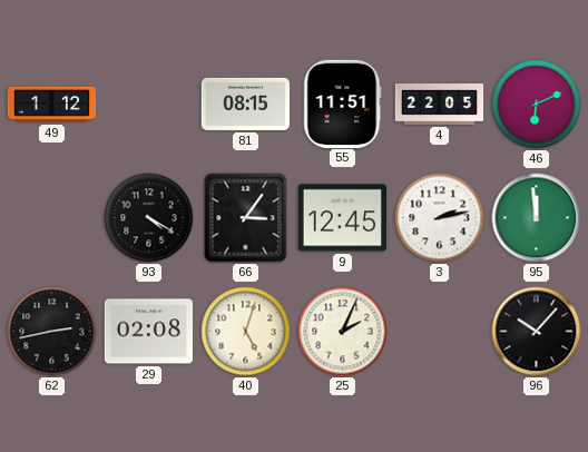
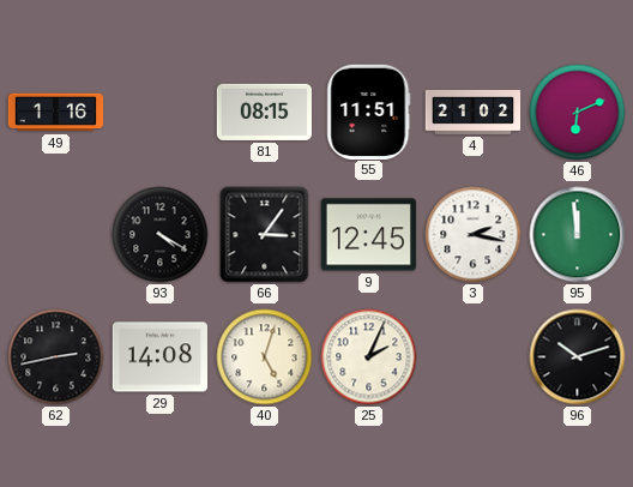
49: 1:12 -> 1:16 (56, 113)
4: 22:05 -> 21:02 (474, 112)
3: 2:13 -> 2:17 (474, 235)
29: 02:08 -> 14:08 (161, 357)
96: 10:07 -> 10:12 (578, 357)
